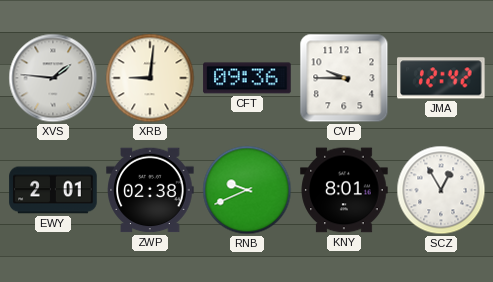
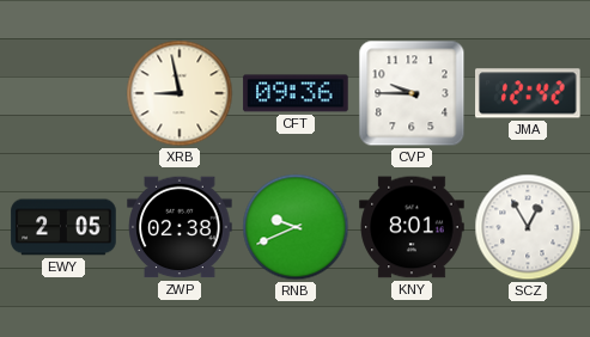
XVS: 1:46 -> none (53, 78)
XRB: 9:01 -> 8:58 (180, 93)
EWY: 2:01 -> 2:05 (63, 227)
